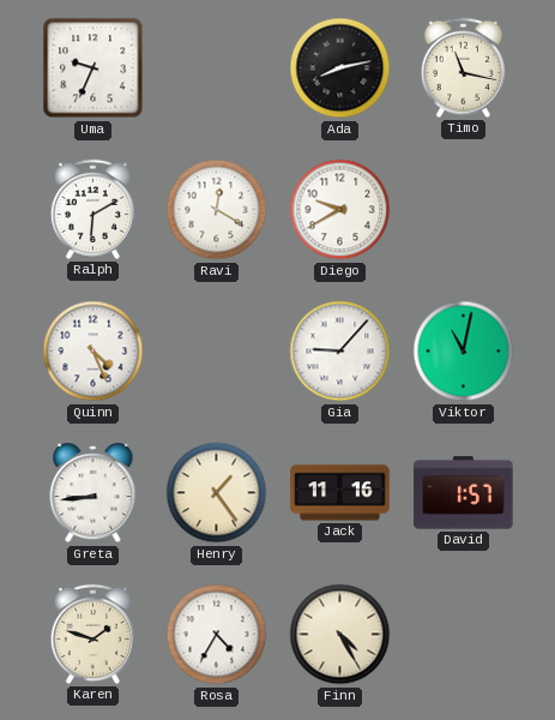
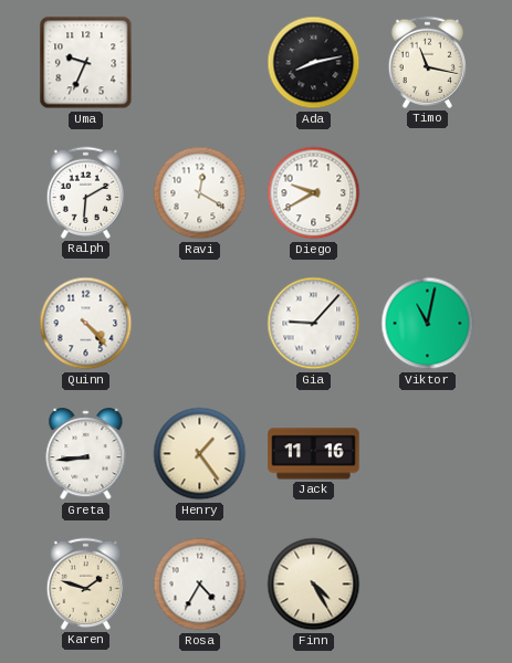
Quinn: 4:26 -> 4:23 (86, 324)
David: 1:57 -> none (464, 493)
